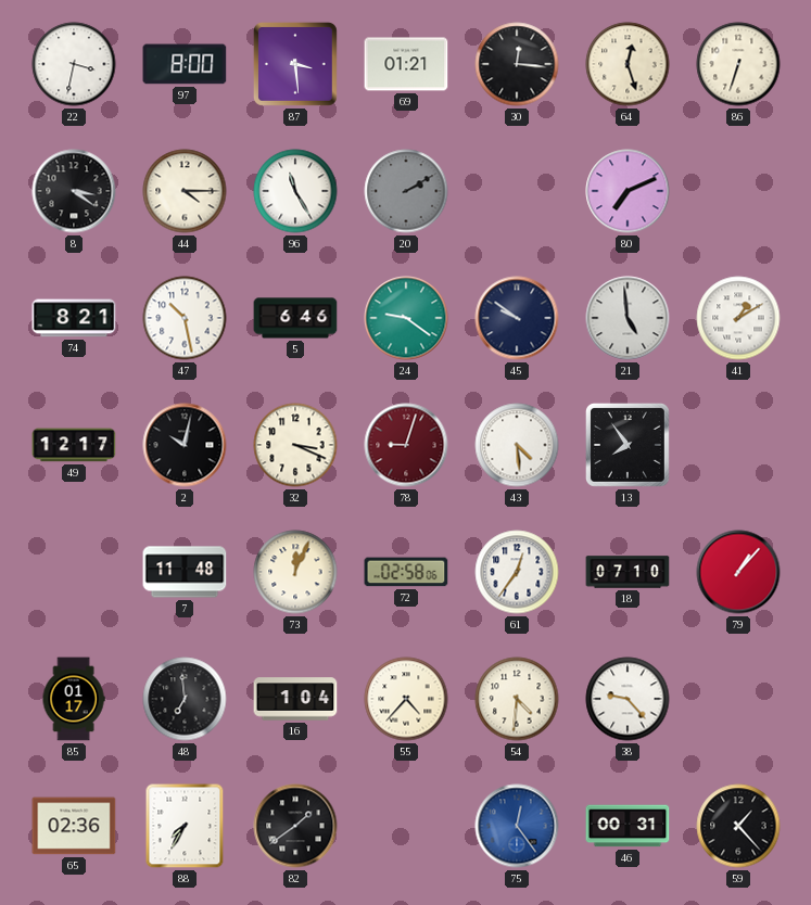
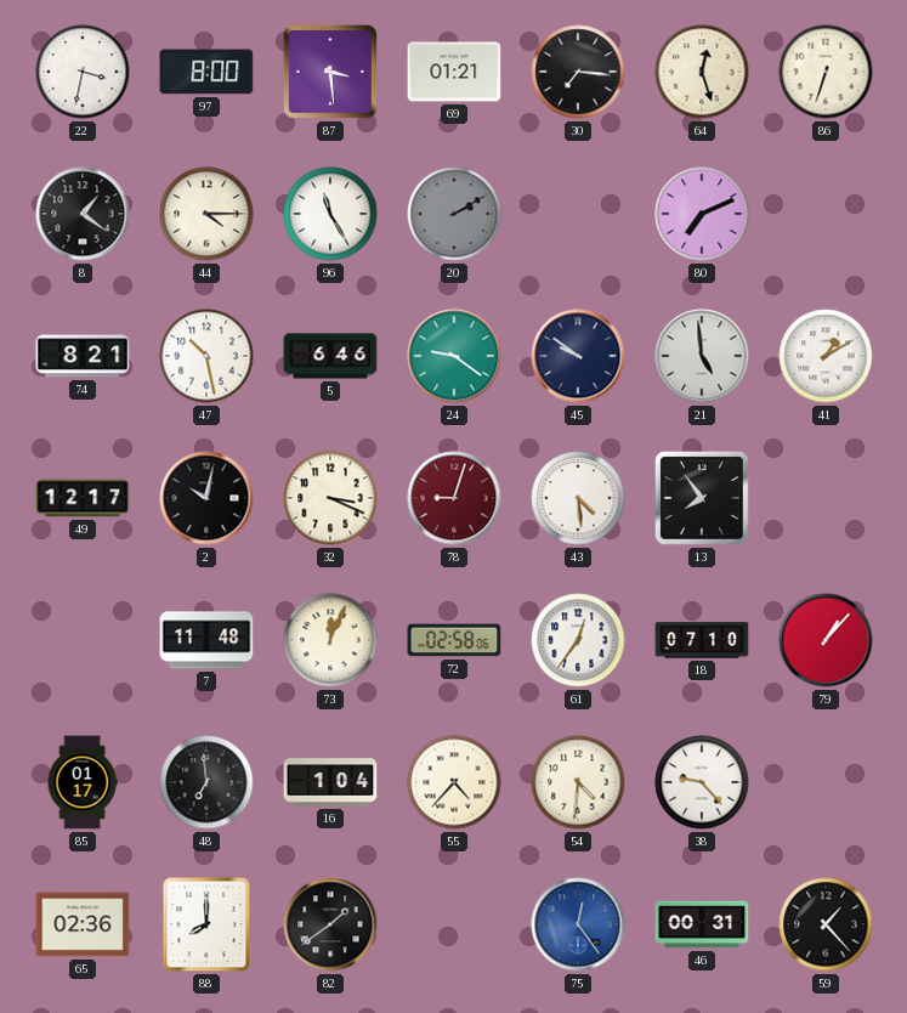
30: 12:16 -> 7:16 (578, 72)
8: 3:21 -> 1:21 (83, 214)
88: 7:35 -> 8:00 (206, 924)
